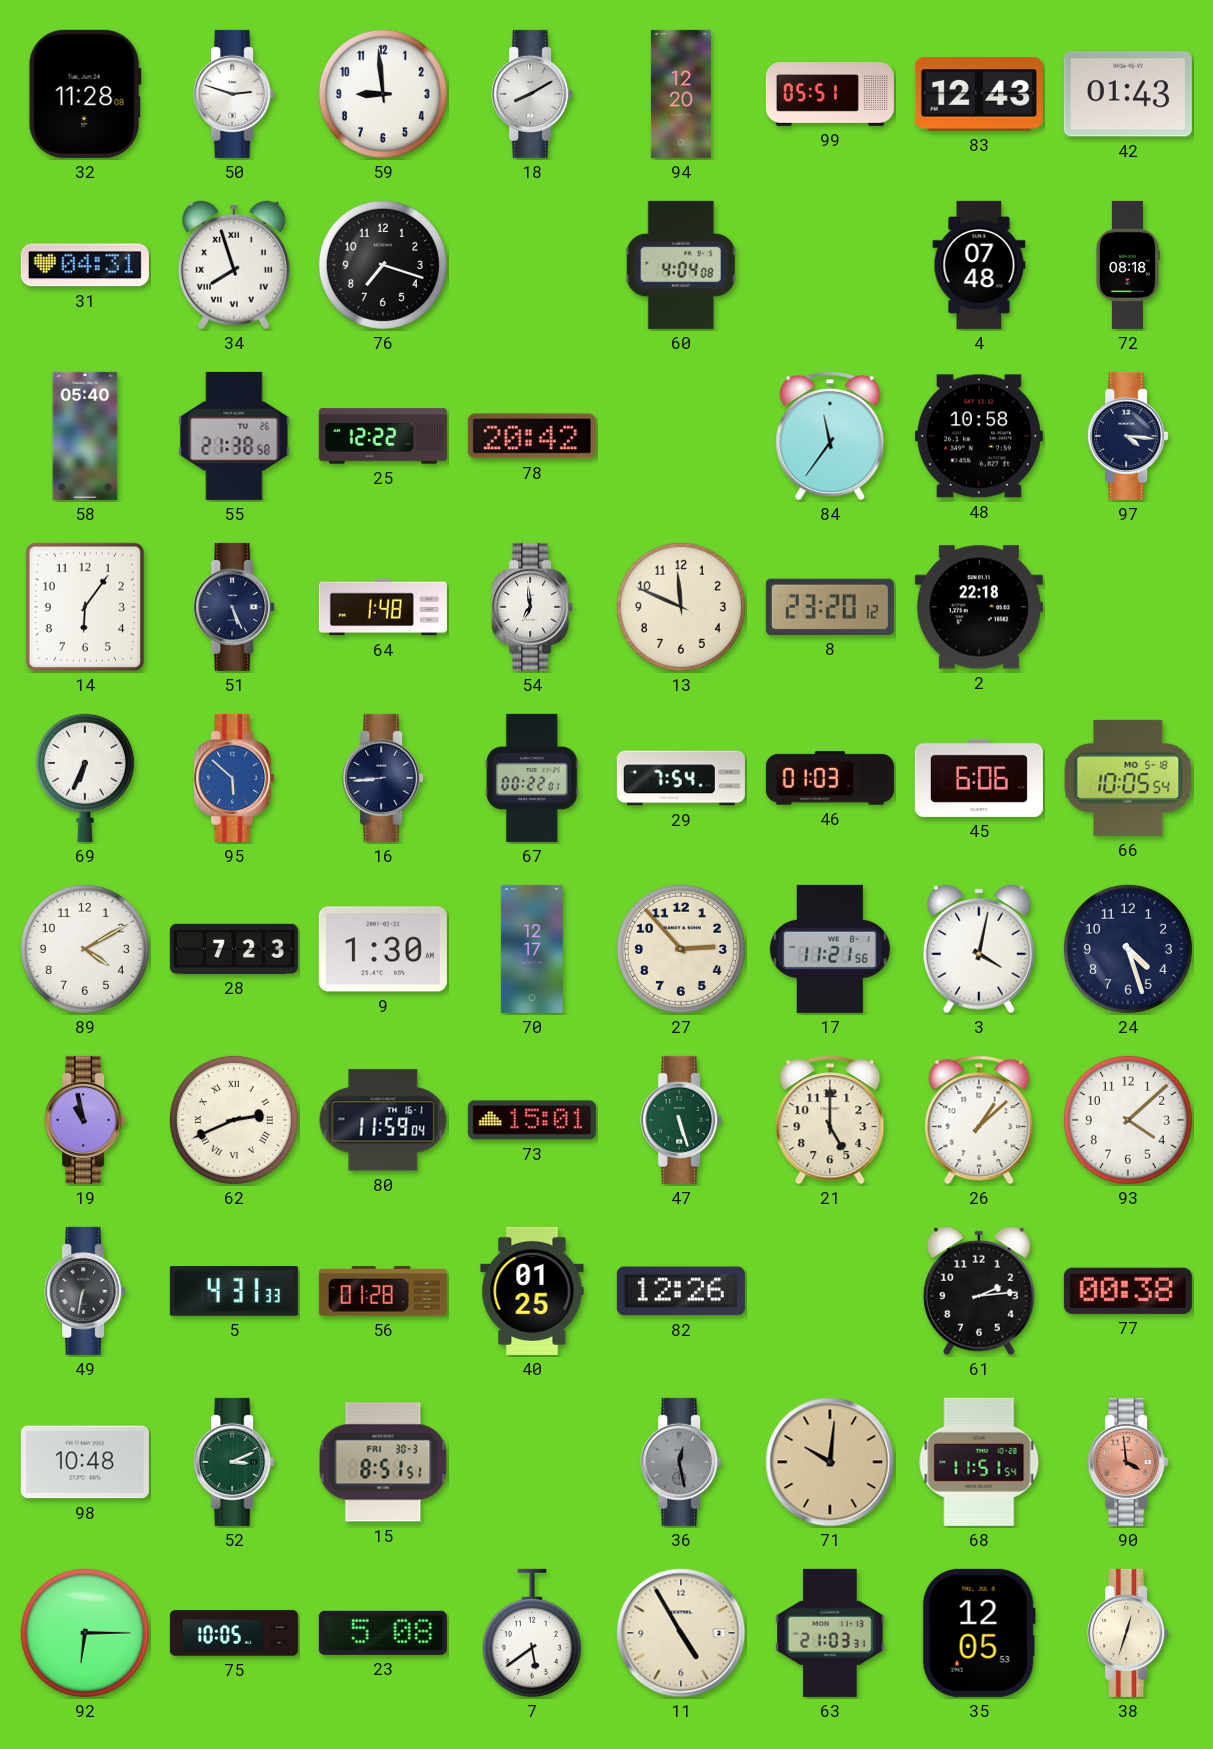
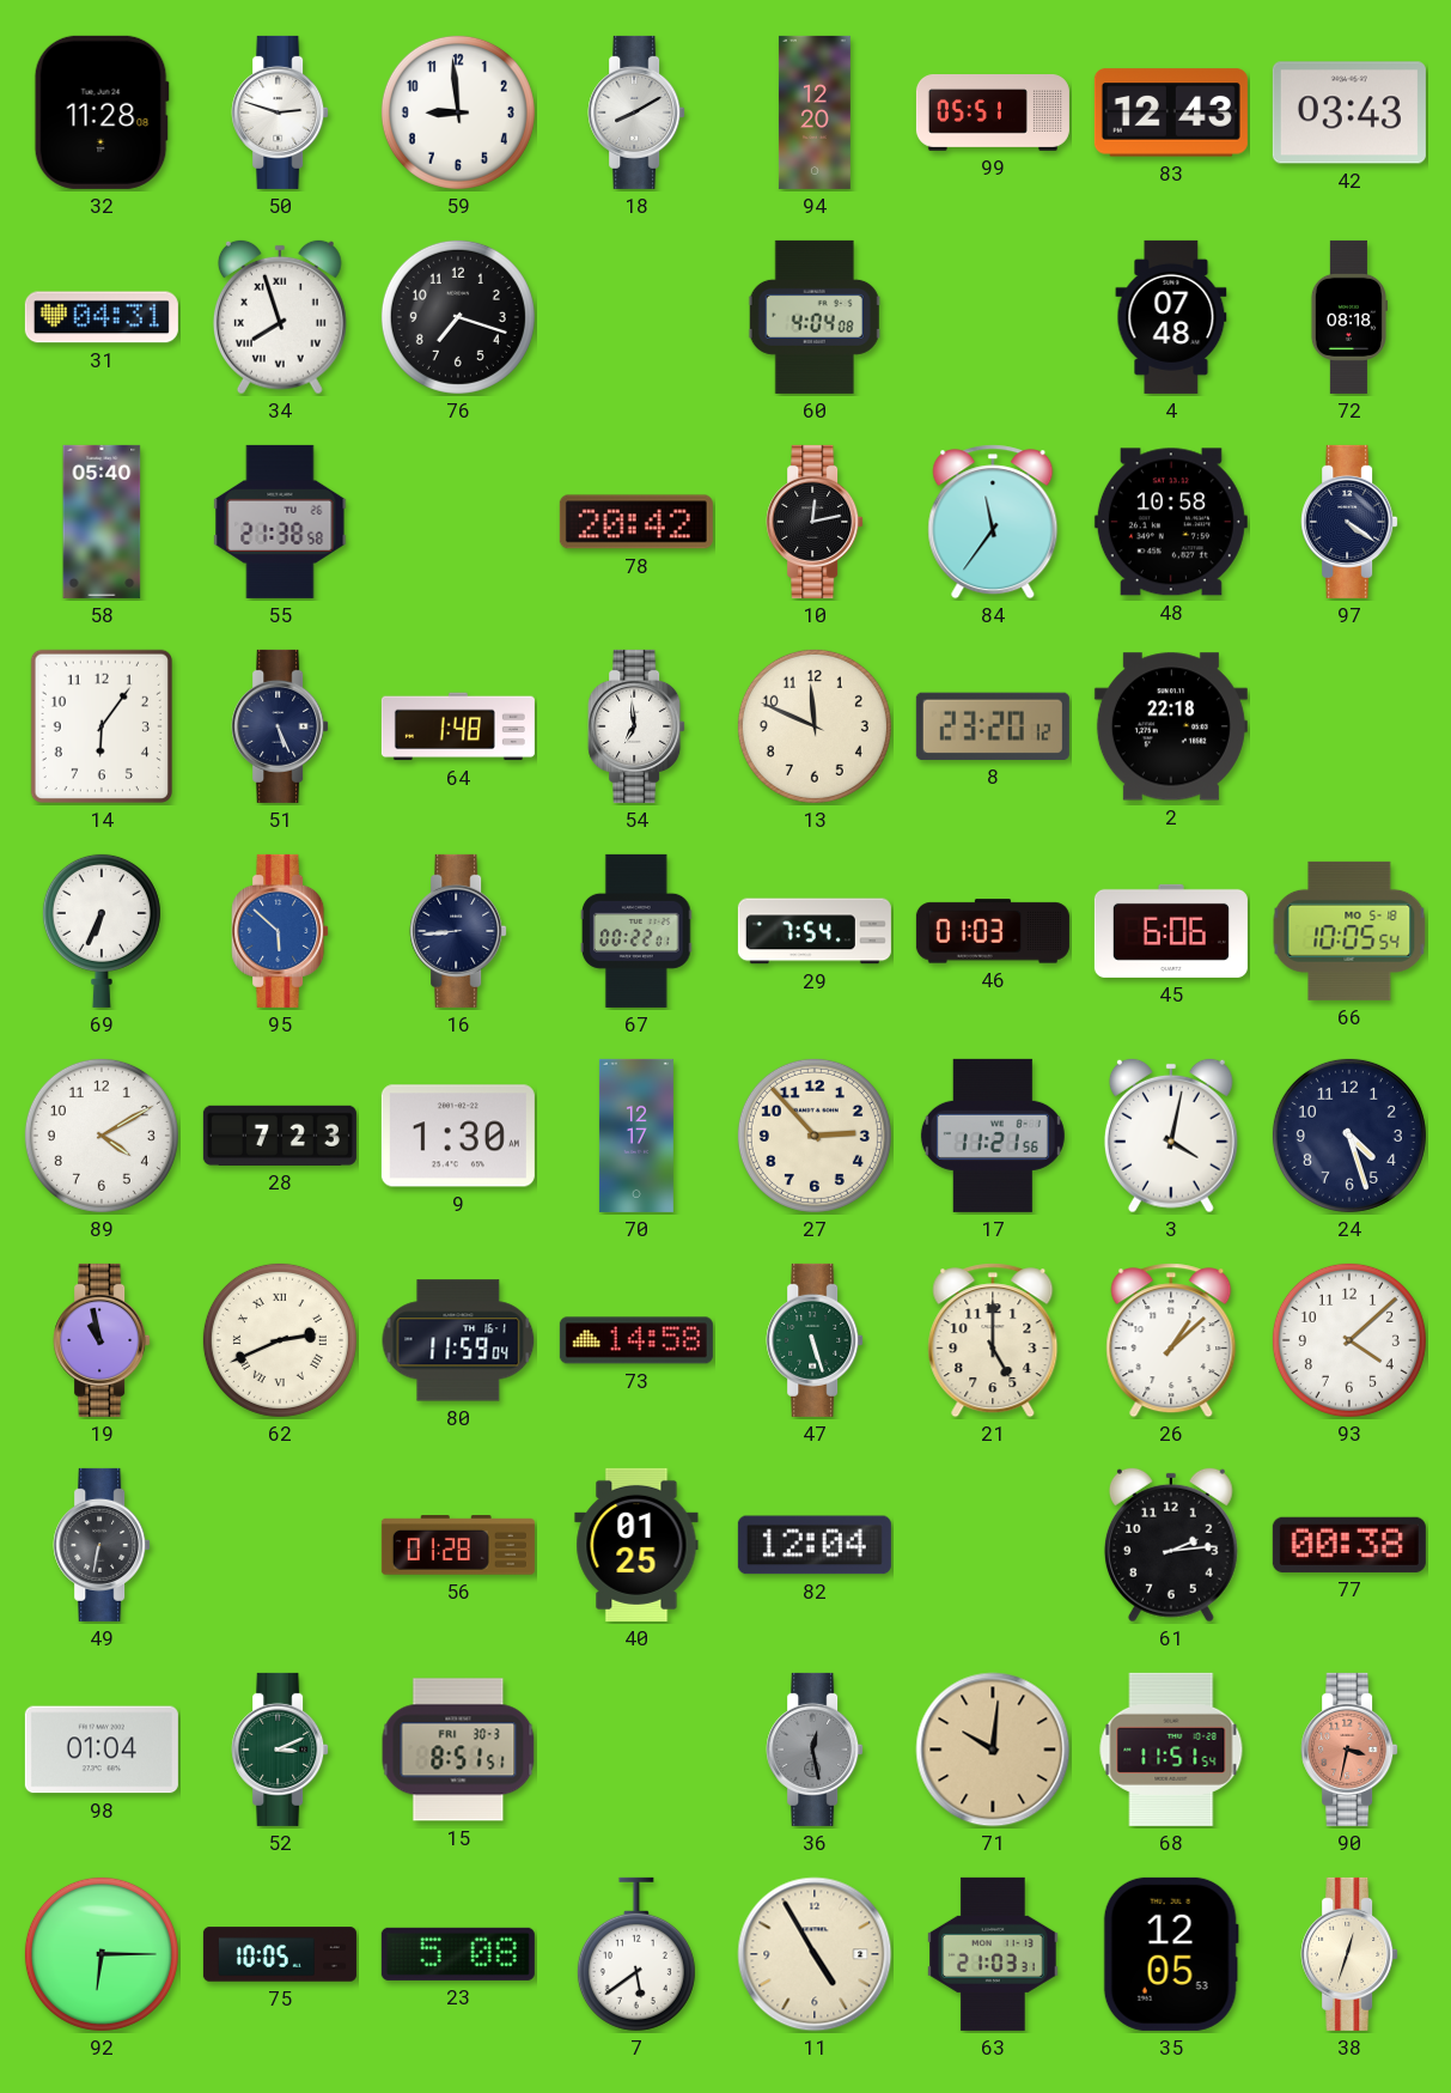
42: 01:43 -> 03:43 (1349, 112)
25: 12:22 -> none (383, 436)
10: none -> 12:13 (815, 522)
97: 4:16 -> 4:21 (1349, 522)
73: 15:01 -> 14:58 (636, 1340)
5: 4:31 -> none (234, 1291)
82: 12:26 -> 12:04 (815, 1545)
98: 10:48 -> 01:04 (102, 1750)
90: 3:59 -> 3:32 (1349, 1750)
